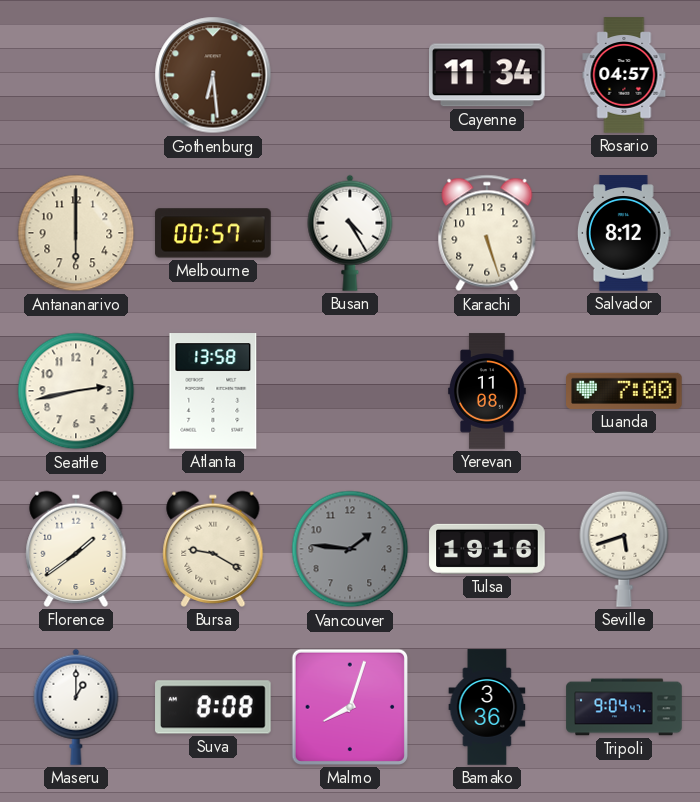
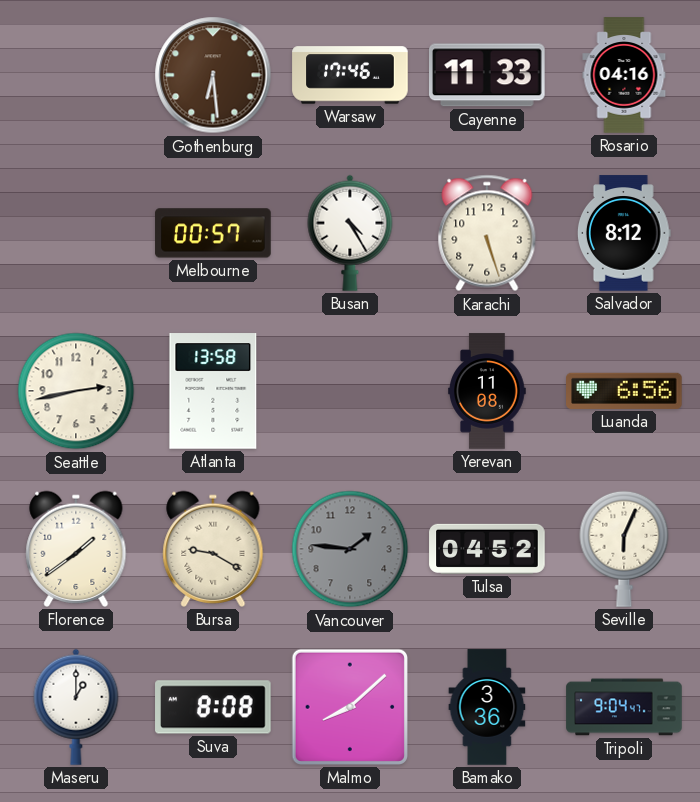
Warsaw: none -> 17:46 (350, 75)
Cayenne: 11:34 -> 11:33 (488, 75)
Rosario: 04:57 -> 04:16 (624, 75)
Antananarivo: 6:00 -> none (76, 233)
Luanda: 7:00 -> 6:56 (624, 391)
Tulsa: 19:16 -> 04:52 (487, 549)
Seville: 5:42 -> 6:04 (624, 549)
Malmo: 8:03 -> 8:08 (350, 707)
